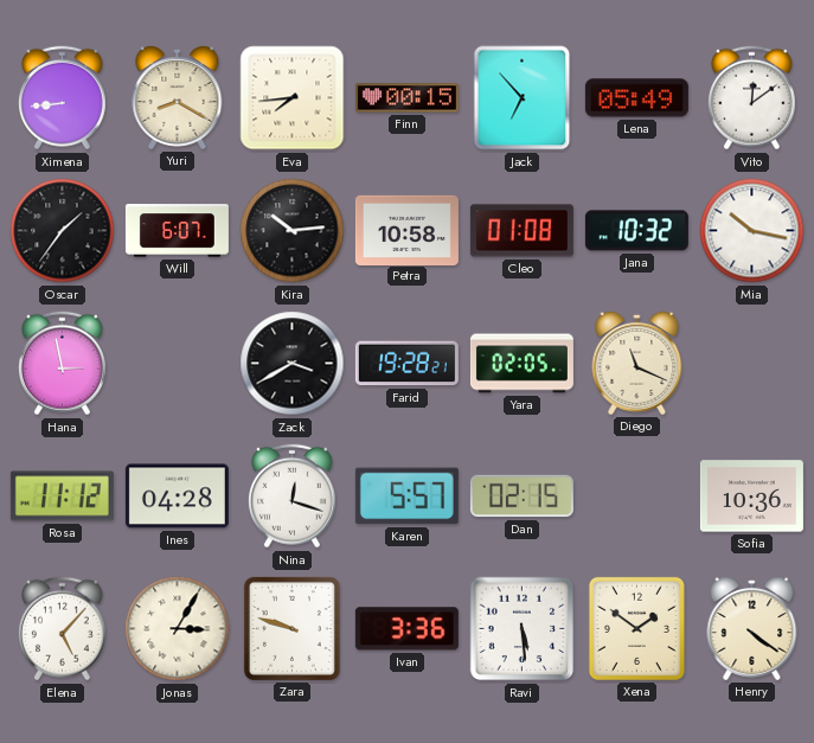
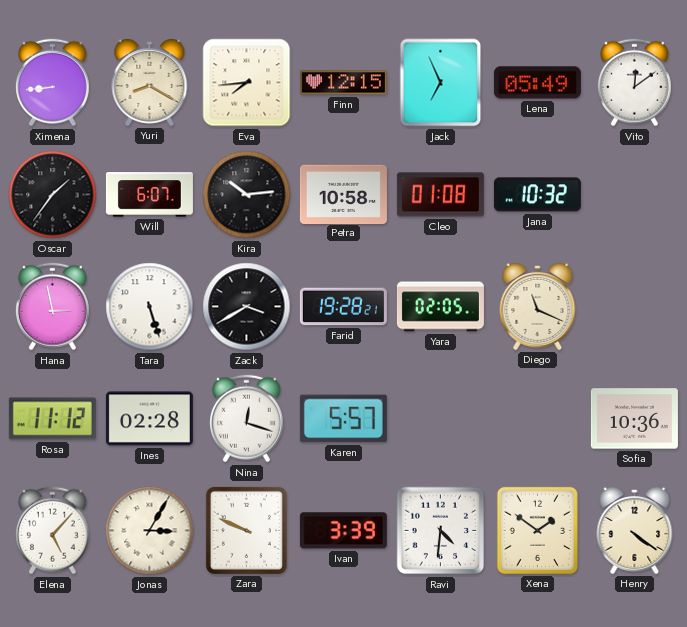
Finn: 00:15 -> 12:15 (343, 83)
Jack: 6:53 -> 6:56 (441, 83)
Mia: 10:17 -> none (752, 231)
Tara: none -> 5:27 (150, 307)
Ines: 04:28 -> 02:28 (149, 419)
Dan: 02:15 -> none (521, 497)
Zara: 9:48 -> 9:49 (246, 530)
Ivan: 3:36 -> 3:39 (343, 531)
Ravi: 5:29 -> 4:31 (441, 531)
